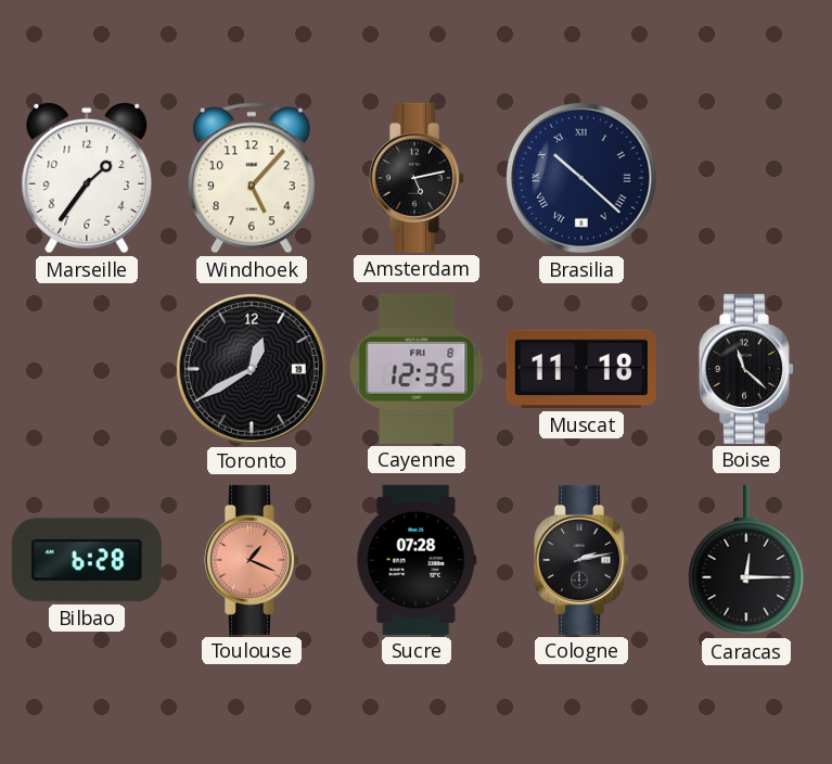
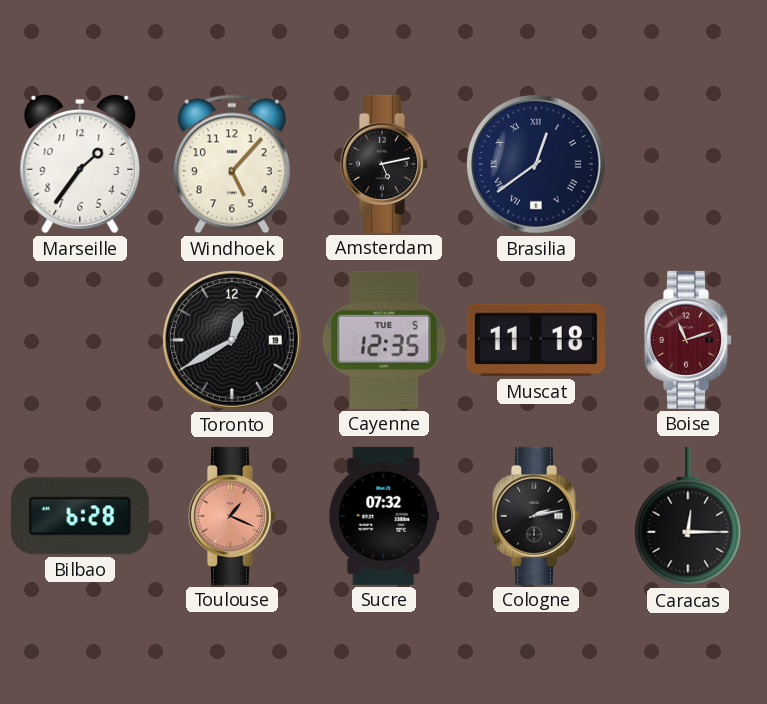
Brasilia: 10:22 -> 12:39 (536, 164)
Cayenne date: FRI 8 -> TUE 5 (384, 340)
Boise: 11:22 -> 11:12 (687, 340)
Boise dial: black -> burgundy (687, 340)
Sucre: 07:28 -> 07:32 (384, 516)
